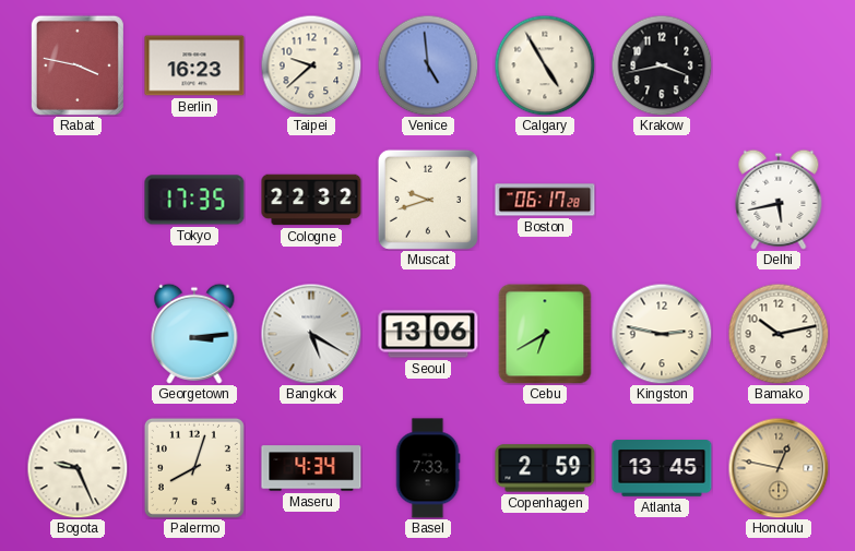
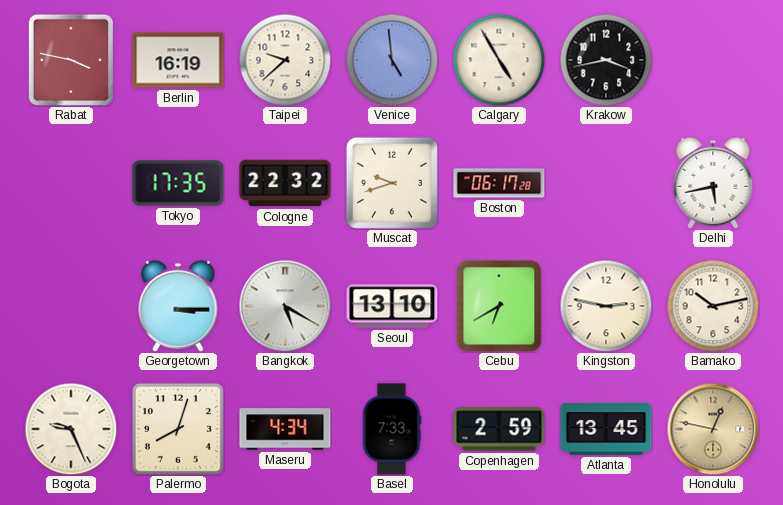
Berlin: 16:23 -> 16:19 (178, 60)
Georgetown: 3:14 -> 3:15 (178, 306)
Seoul: 13:06 -> 13:10 (392, 306)
